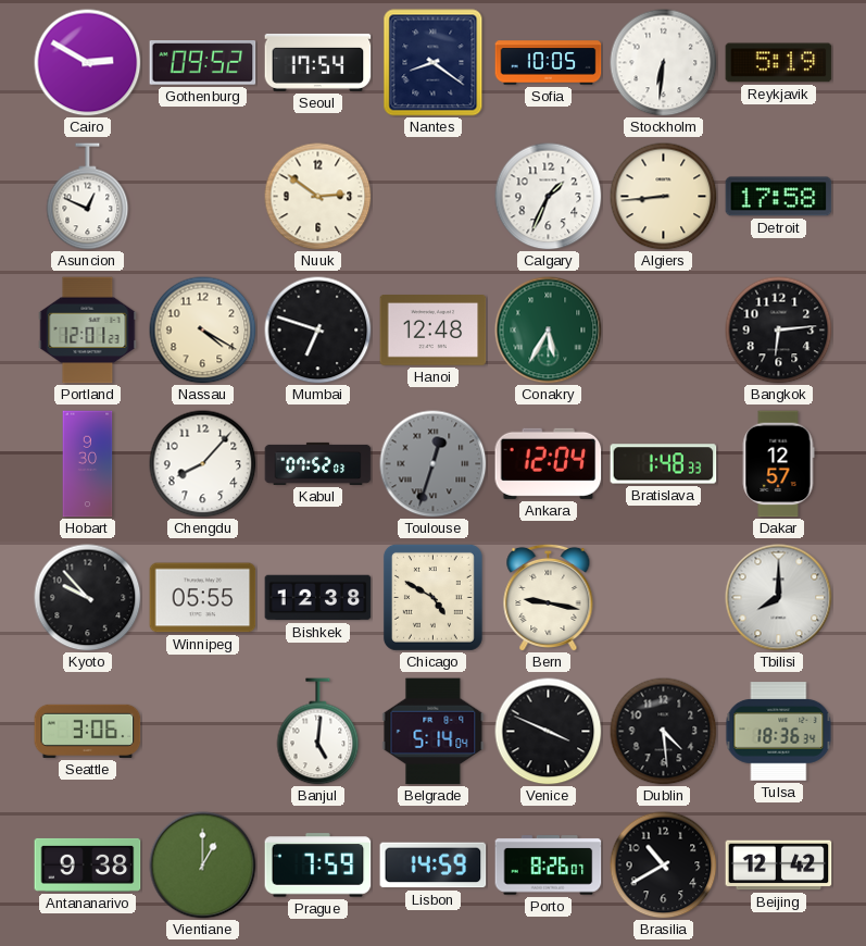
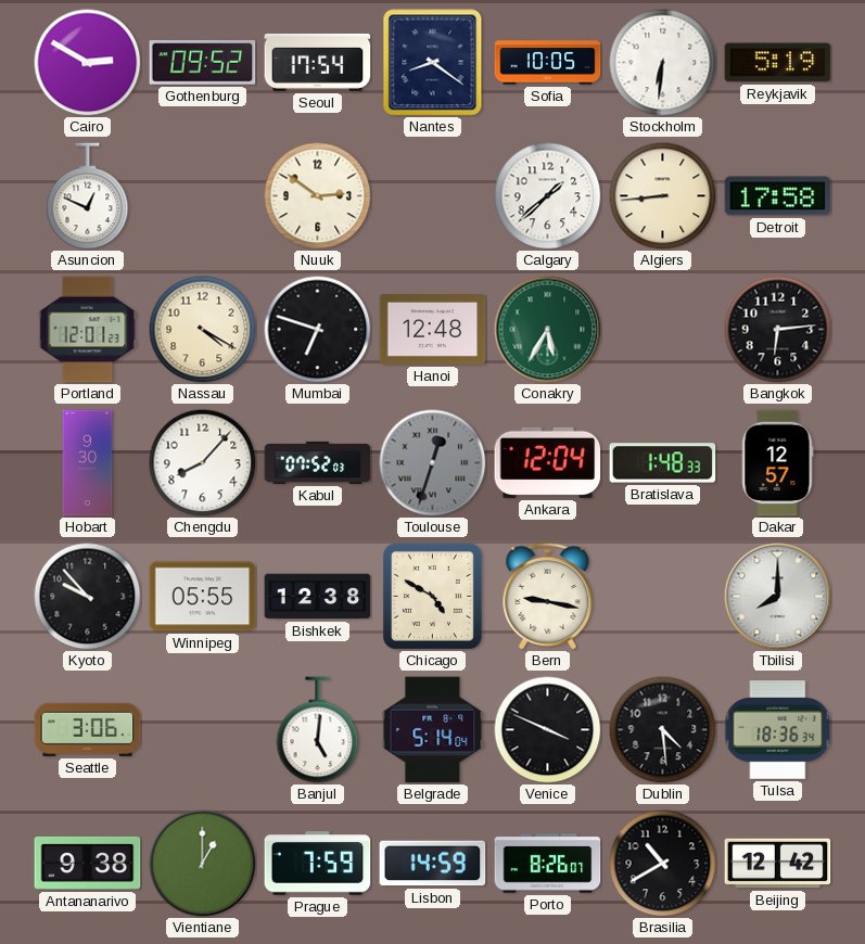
Calgary: 1:34 -> 1:38 (548, 196)
